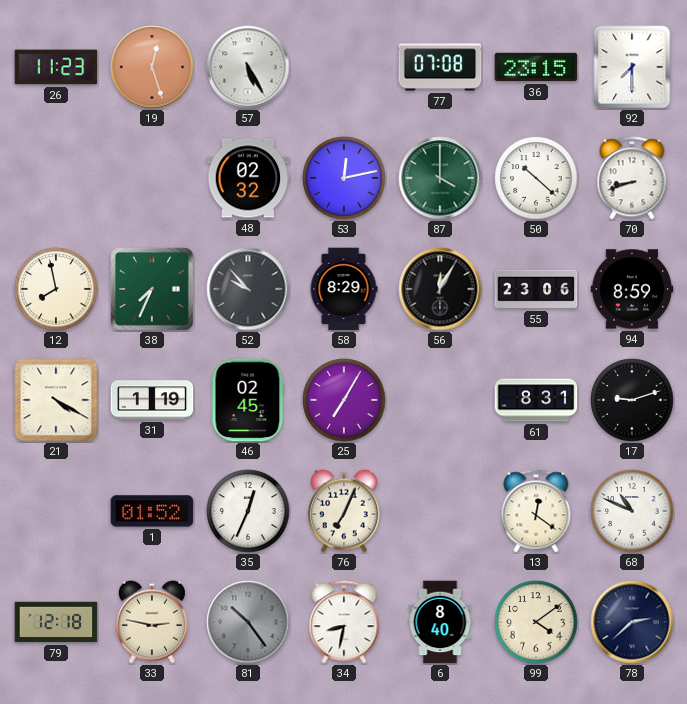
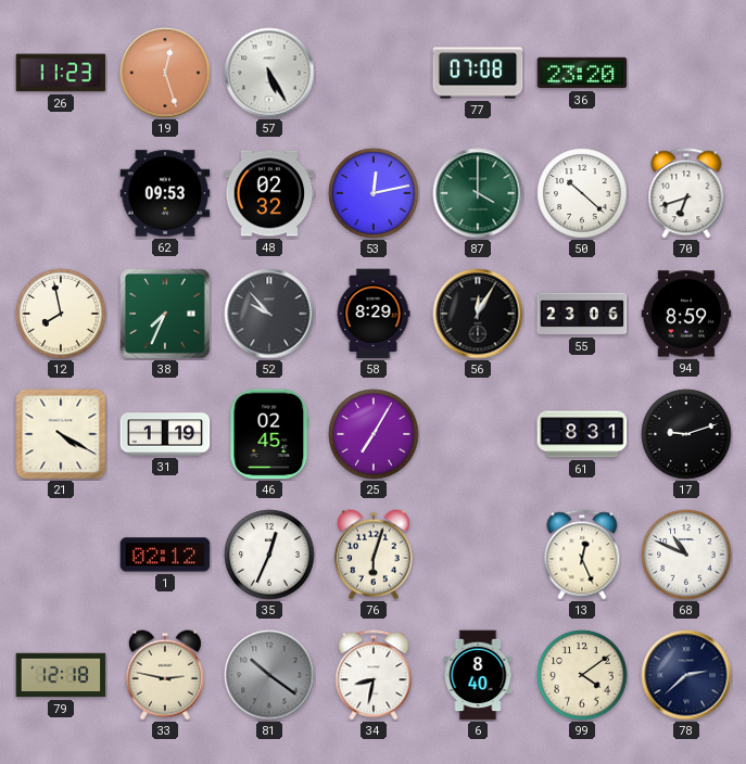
36: 23:15 -> 23:20 (582, 73)
92: 7:30 -> none (632, 67)
62: none -> 09:53 (165, 193)
70: 8:42 -> 6:42 (686, 193)
1: 01:52 -> 02:12 (165, 555)
76: 7:04 -> 6:03 (374, 555)
13: 12:21 -> 12:26 (582, 555)
81: 10:24 -> 10:21 (269, 675)
